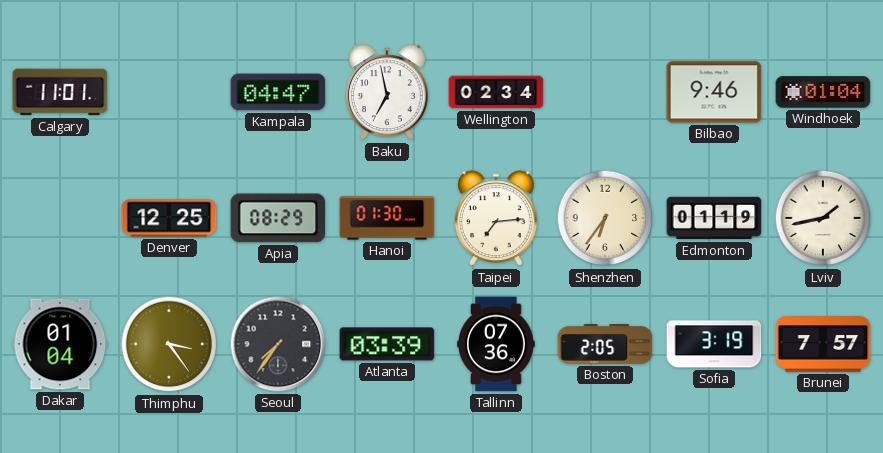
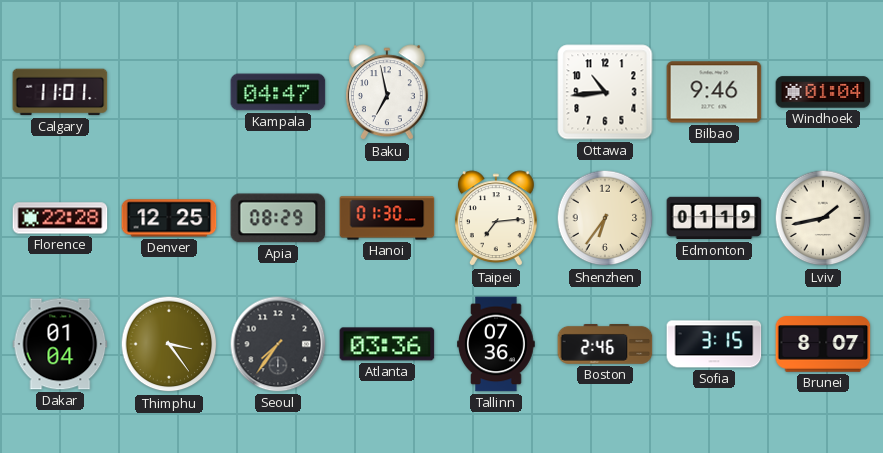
Wellington: 02:34 -> none (496, 92)
Ottawa: none -> 10:44 (605, 92)
Florence: none -> 22:28 (60, 218)
Atlanta: 03:39 -> 03:36 (387, 344)
Boston: 2:05 -> 2:46 (605, 345)
Sofia: 3:19 -> 3:15 (714, 344)
Brunei: 7:57 -> 8:07 (823, 344)
